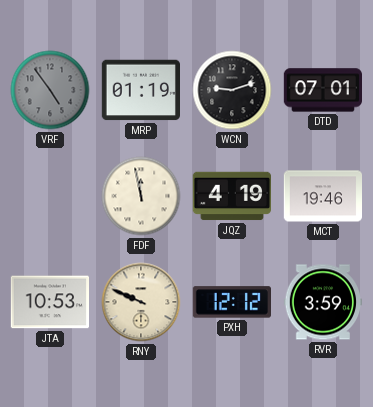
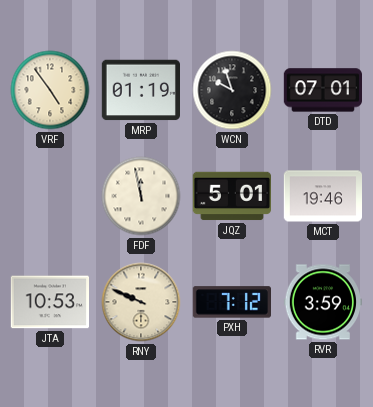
VRF dial: grey -> cream (50, 90)
WCN: 9:12 -> 9:57 (232, 90)
JQZ: 4:19 -> 5:01 (231, 196)
PXH: 12:12 -> 7:12 (231, 302)
